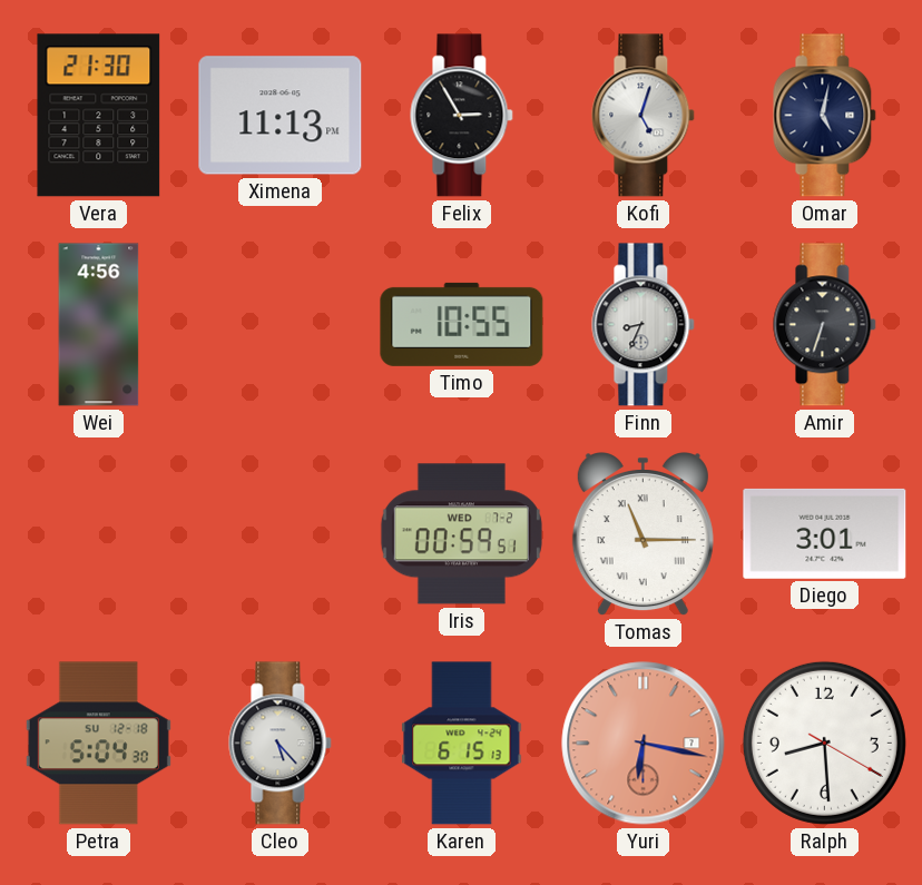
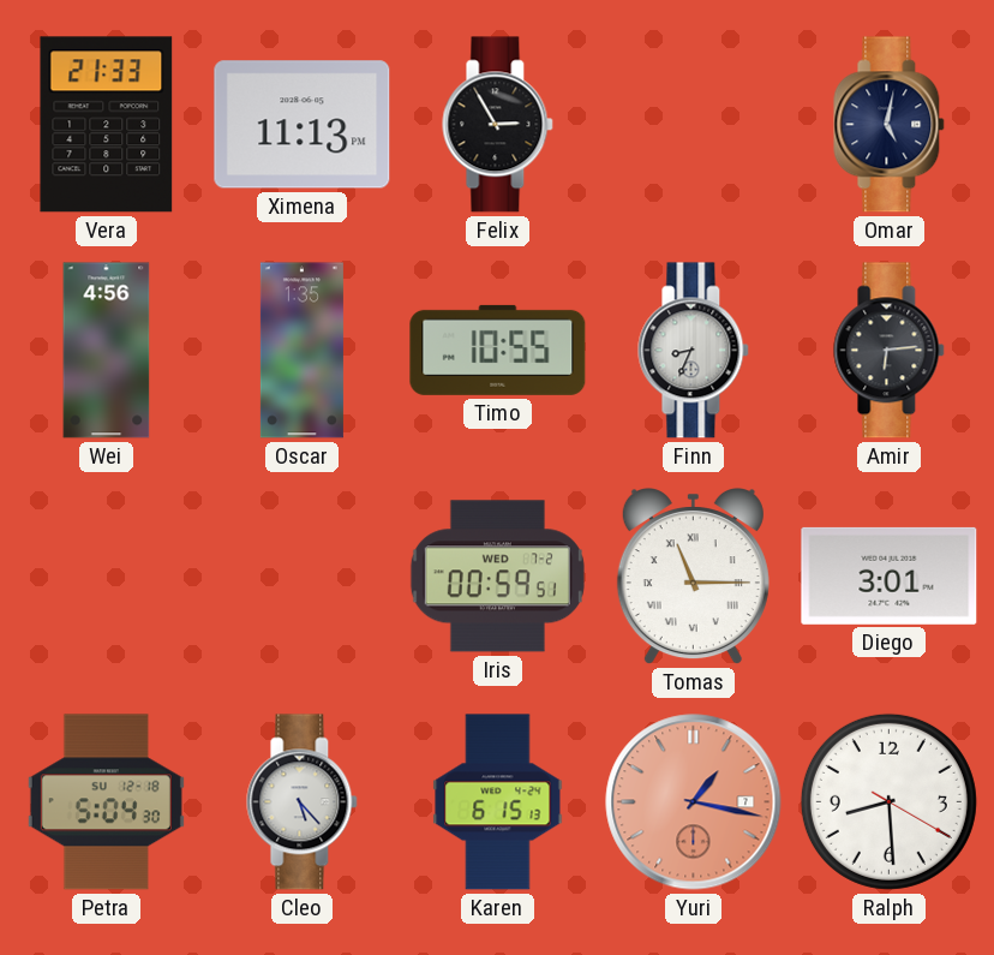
Vera: 21:30 -> 21:33 (107, 125)
Kofi: 5:03 -> none (644, 116)
Oscar: none -> 1:35 (301, 351)
Amir: 6:33 -> 6:14 (890, 351)
Yuri: 6:17 -> 1:17 (694, 802)
